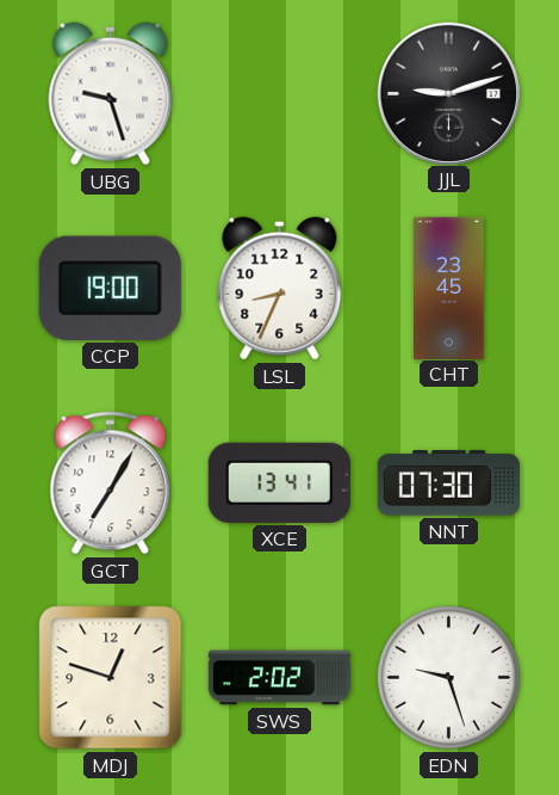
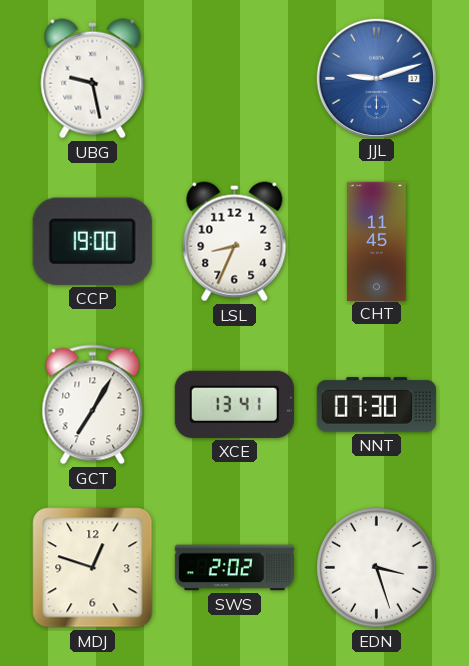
UBG: 9:27 -> 9:28 (93, 79)
JJL dial: black -> blue (376, 78)
CHT: 23:45 -> 11:45 (377, 241)
EDN: 9:27 -> 3:27 (377, 568)
